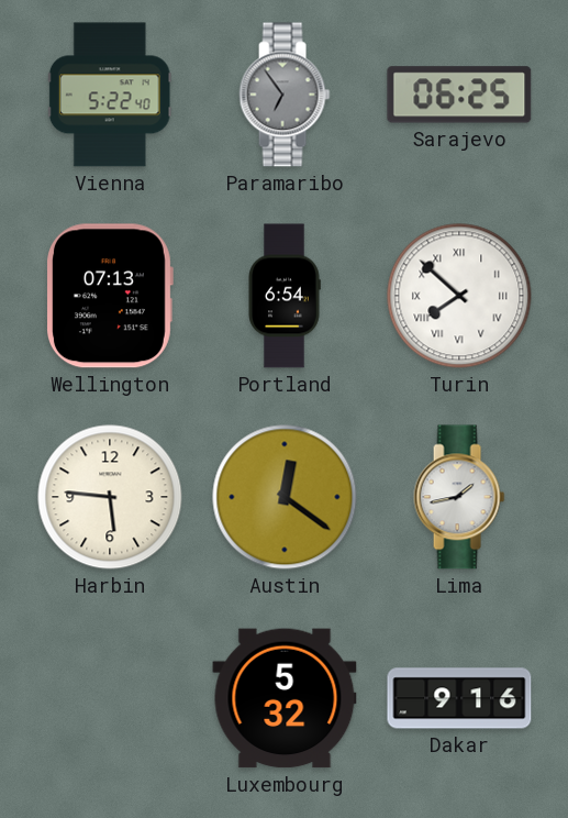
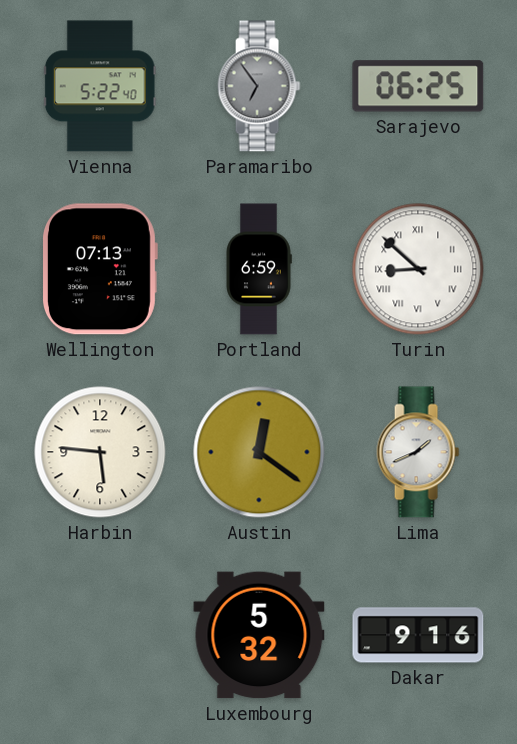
Portland: 6:54 -> 6:59 (259, 269)
Turin: 7:52 -> 8:52 (418, 269)
Lima: 1:43 -> 1:41 (418, 452)
